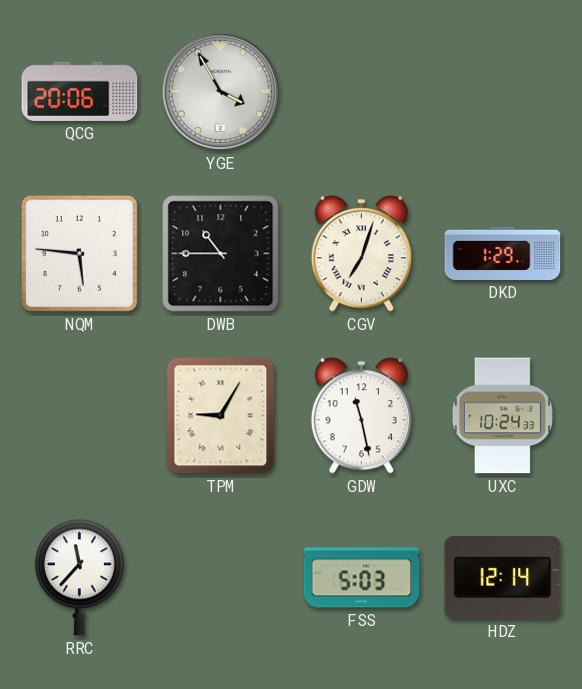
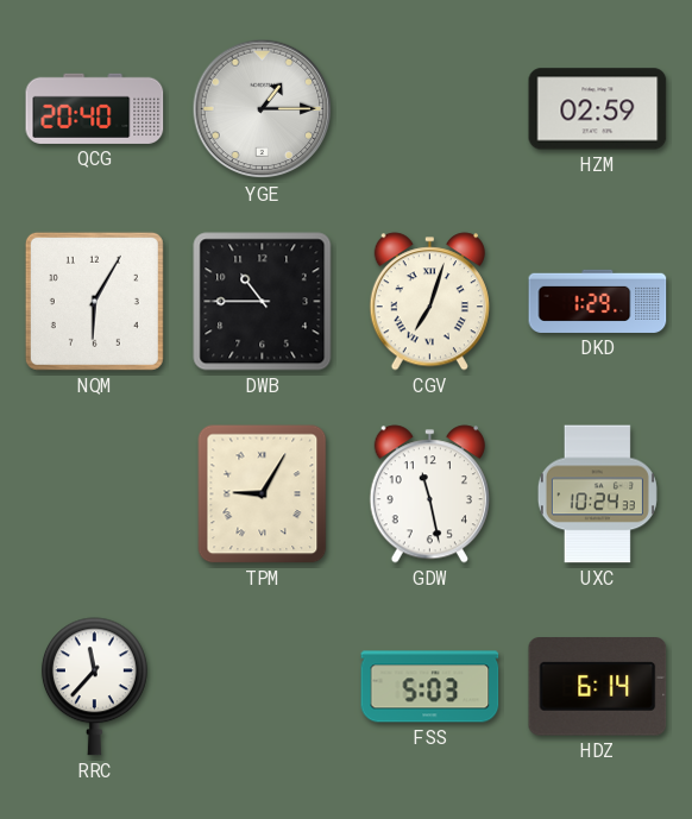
QCG: 20:06 -> 20:40 (95, 108)
YGE: 3:55 -> 1:15 (263, 109)
HZM: none -> 02:59 (598, 109)
NQM: 5:46 -> 6:05 (94, 301)
HDZ: 12:14 -> 6:14 (598, 687)
